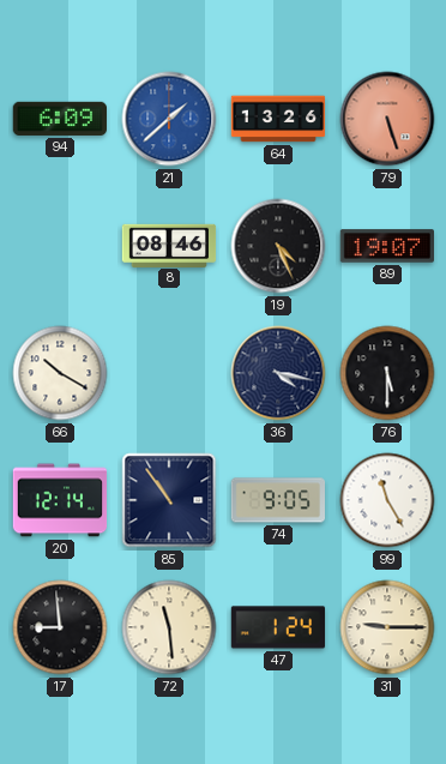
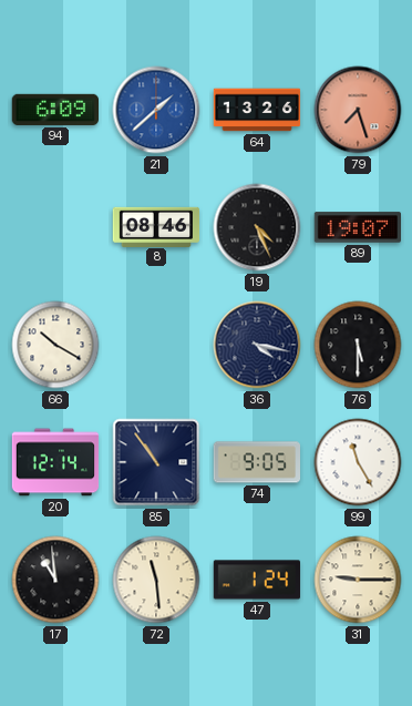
79: 5:27 -> 7:27 (358, 110)
17: 8:59 -> 10:59 (55, 580)
